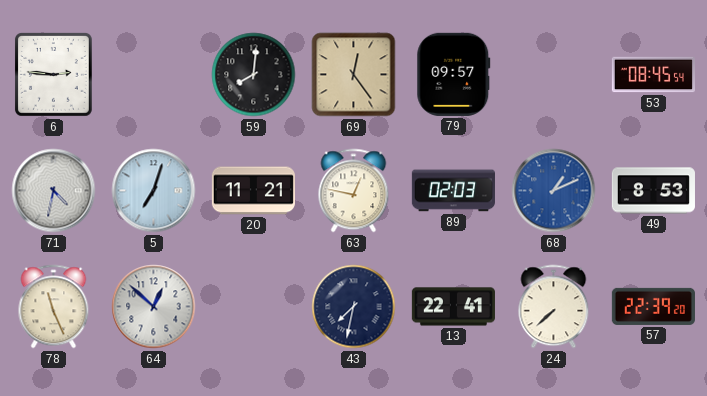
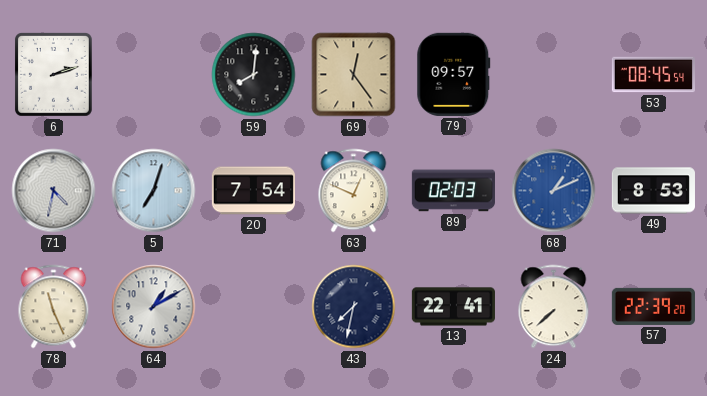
6: 2:46 -> 2:12 (53, 75)
20: 11:21 -> 7:54 (253, 191)
63: 12:47 -> 12:49 (354, 191)
64: 12:52 -> 1:10 (154, 307)
